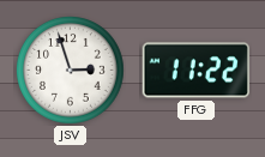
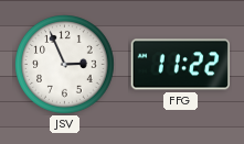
JSV: 2:57 -> 2:56 (65, 65)
